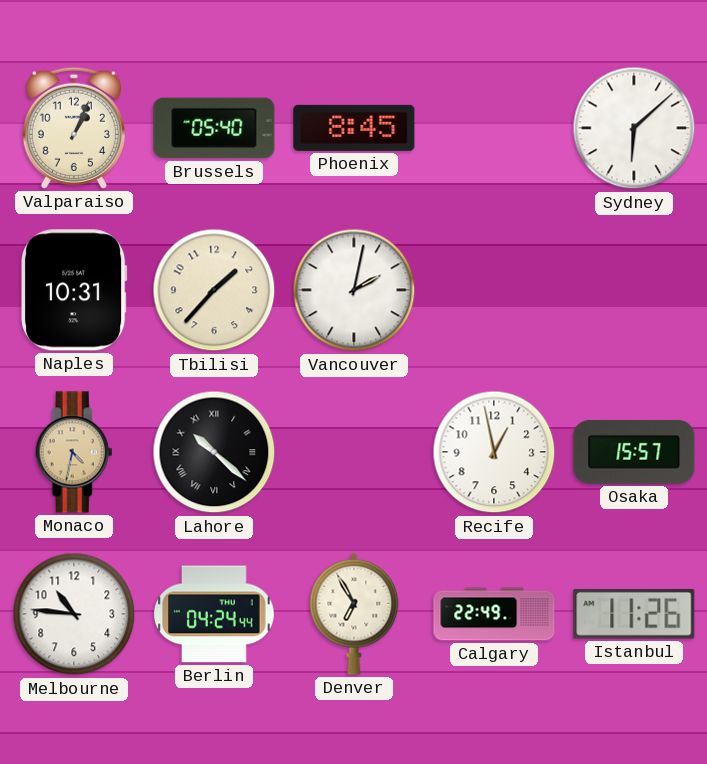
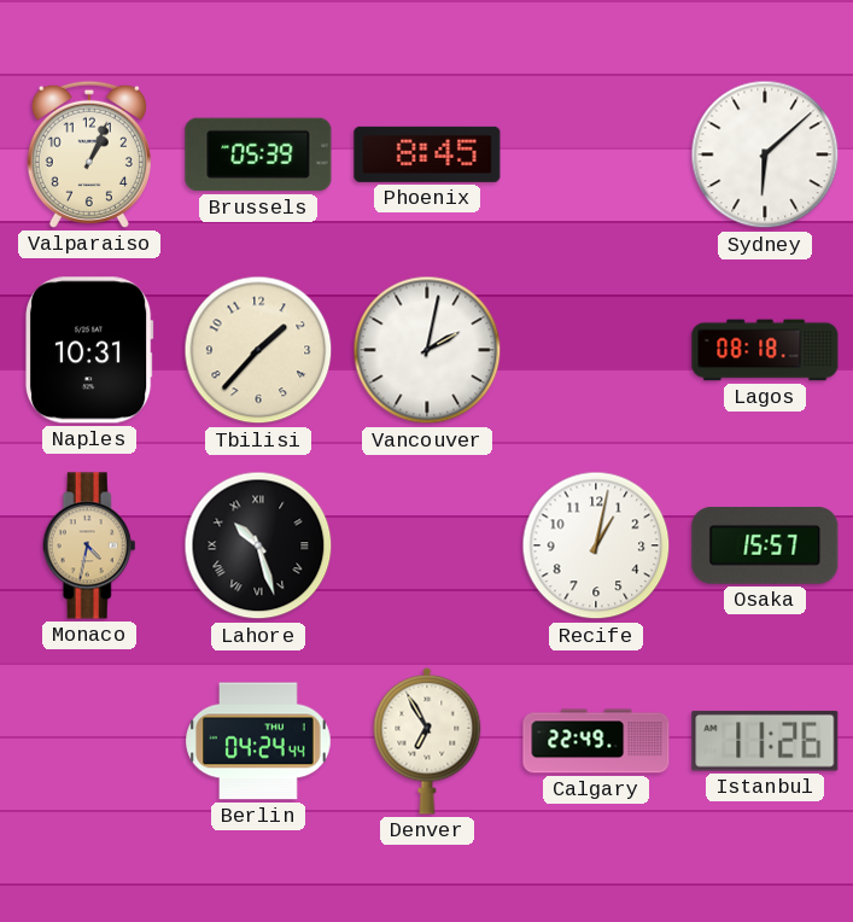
Brussels: 05:40 -> 05:39 (258, 154)
Lagos: none -> 08:18 (765, 350)
Lahore: 10:22 -> 10:27 (258, 545)
Recife: 12:58 -> 1:02 (596, 545)
Melbourne: 10:46 -> none (74, 614)
